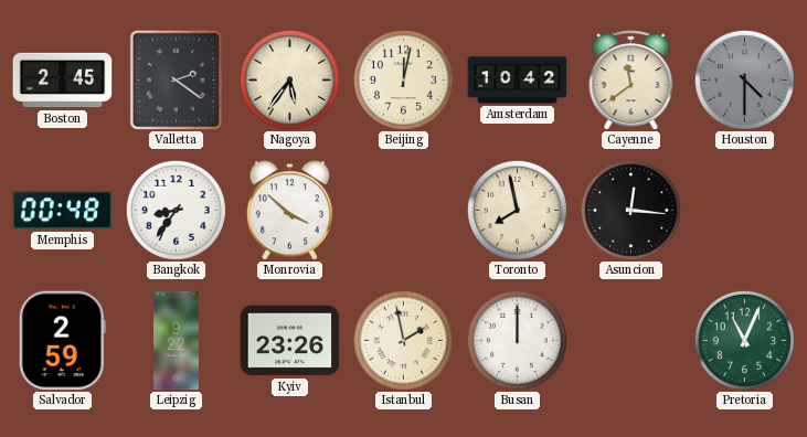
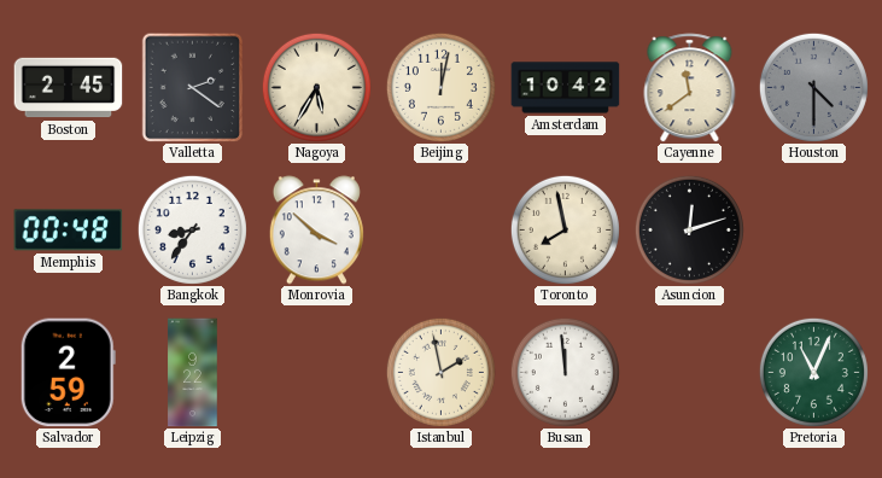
Nagoya: 5:36 -> 5:35 (316, 87)
Asuncion: 12:16 -> 12:12 (689, 229)
Kyiv: 23:26 -> none (290, 341)
Busan: 12:00 -> 11:59 (565, 372)
